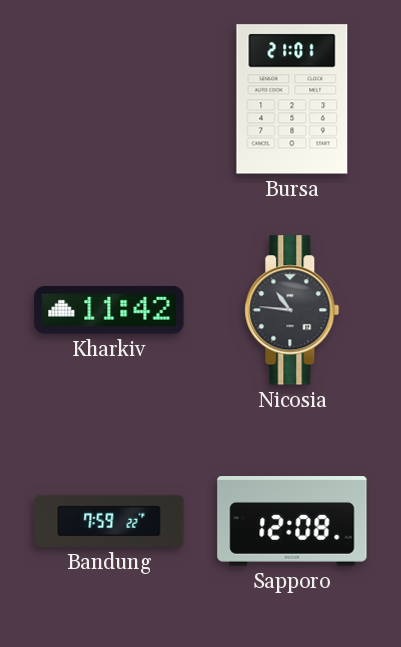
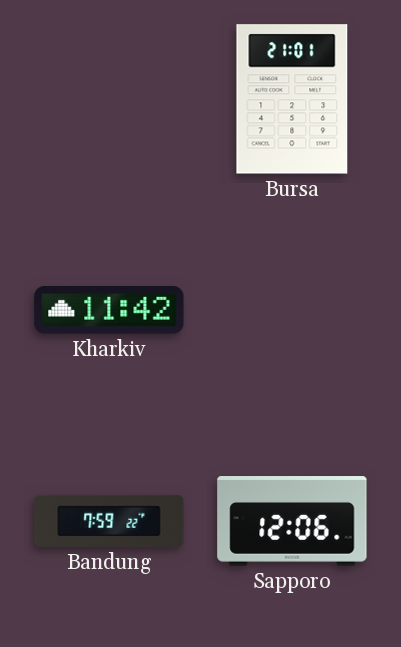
Nicosia: 10:46 -> none (292, 310)
Sapporo: 12:08 -> 12:06 (292, 521)
